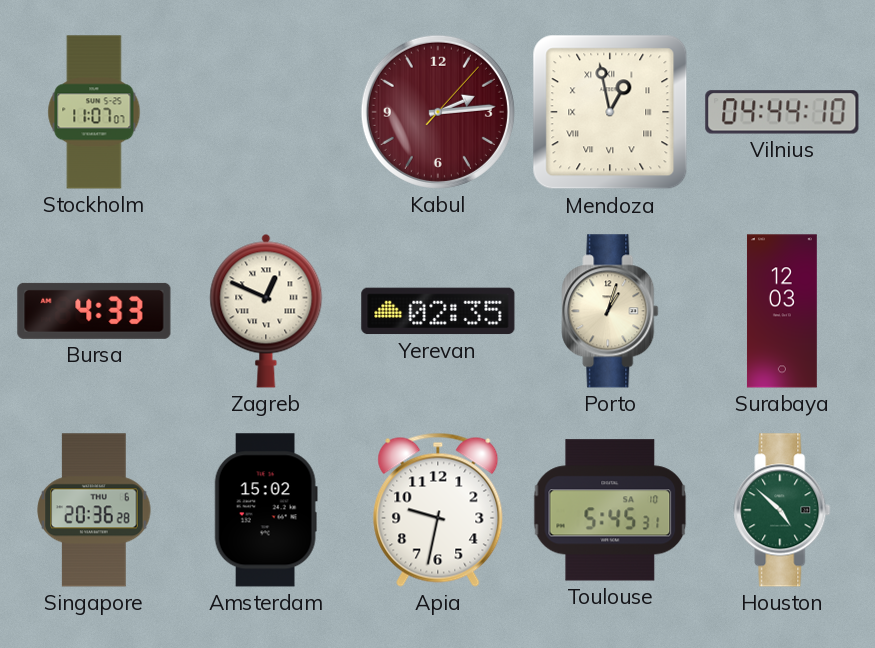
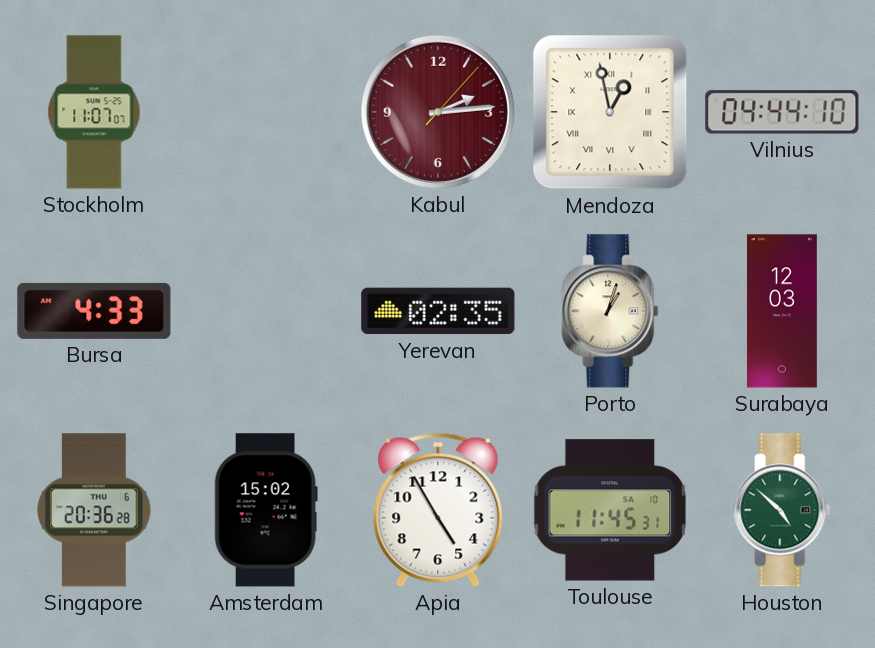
Zagreb: 12:49 -> none (266, 311)
Apia: 9:32 -> 4:55 (438, 510)
Toulouse: 5:45 -> 11:45 (610, 510)
